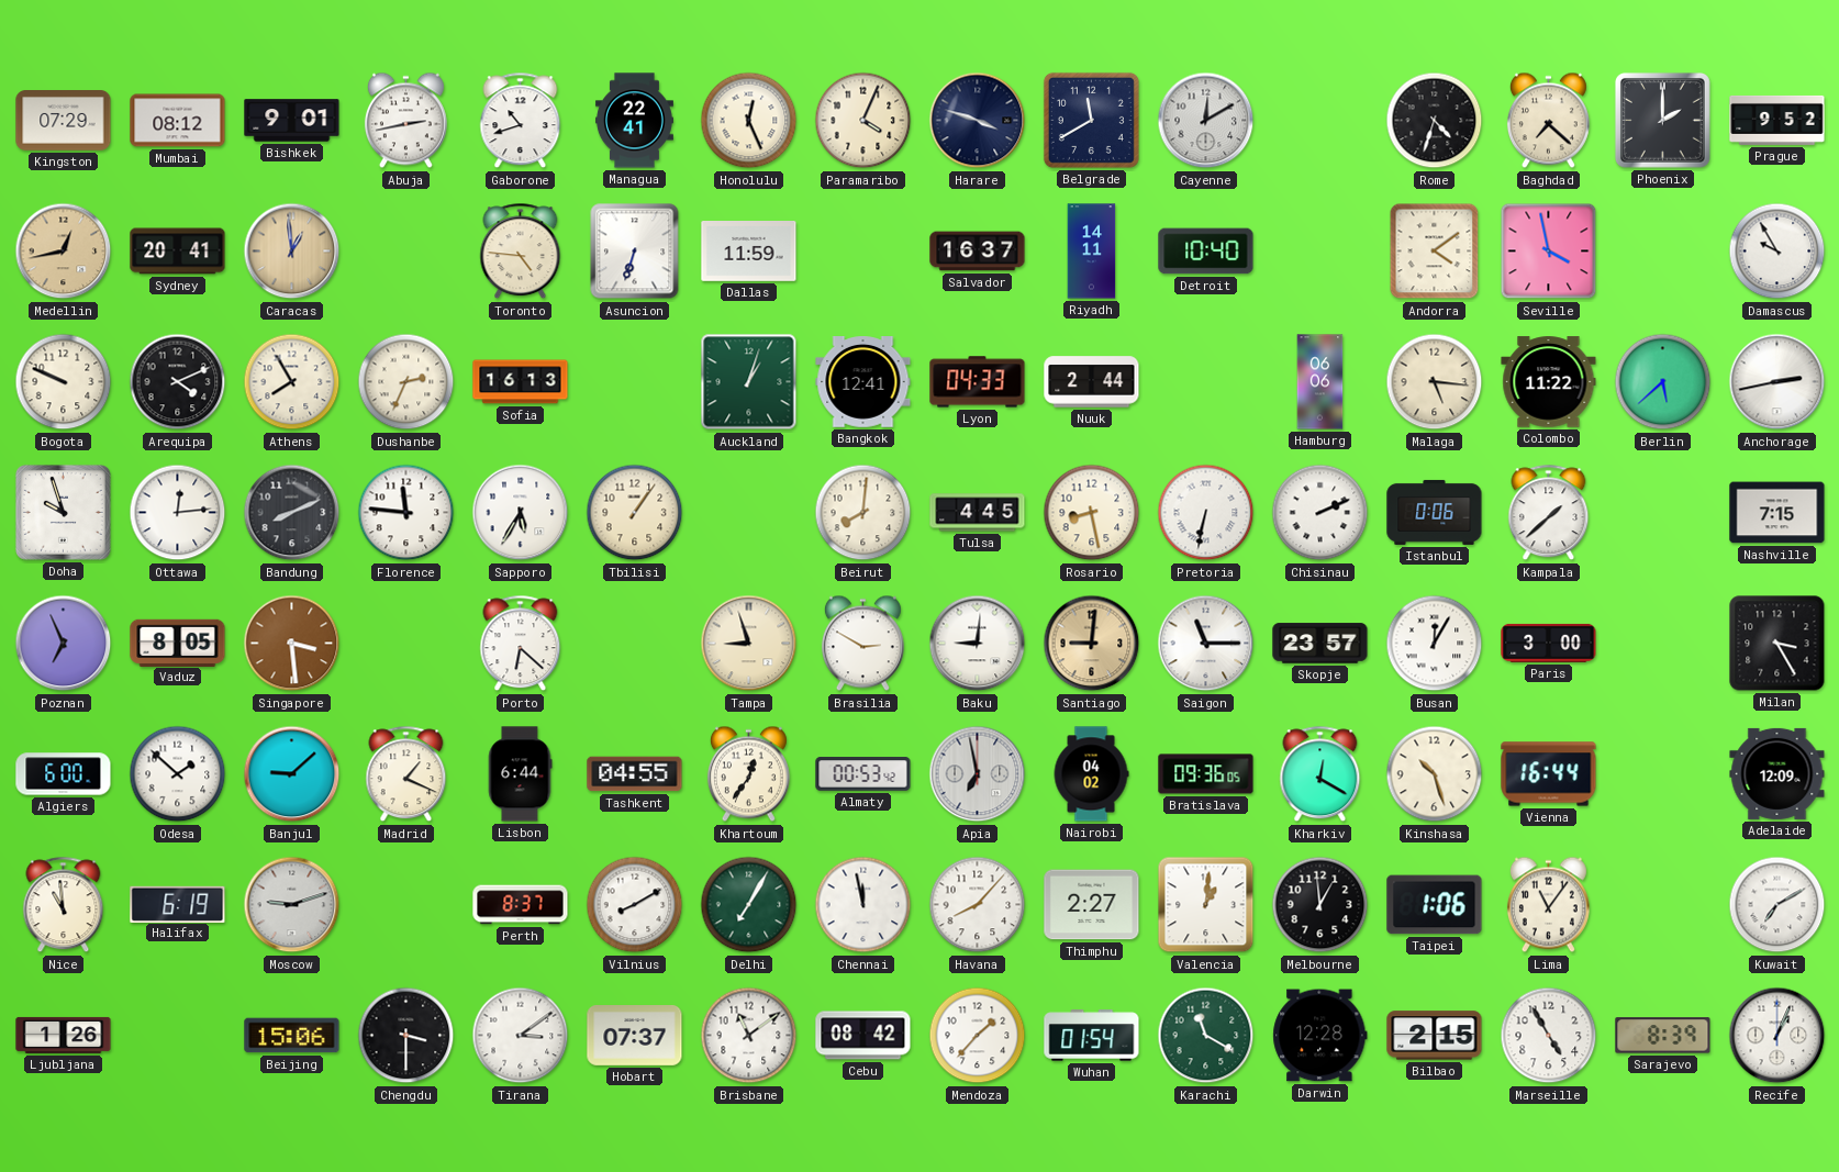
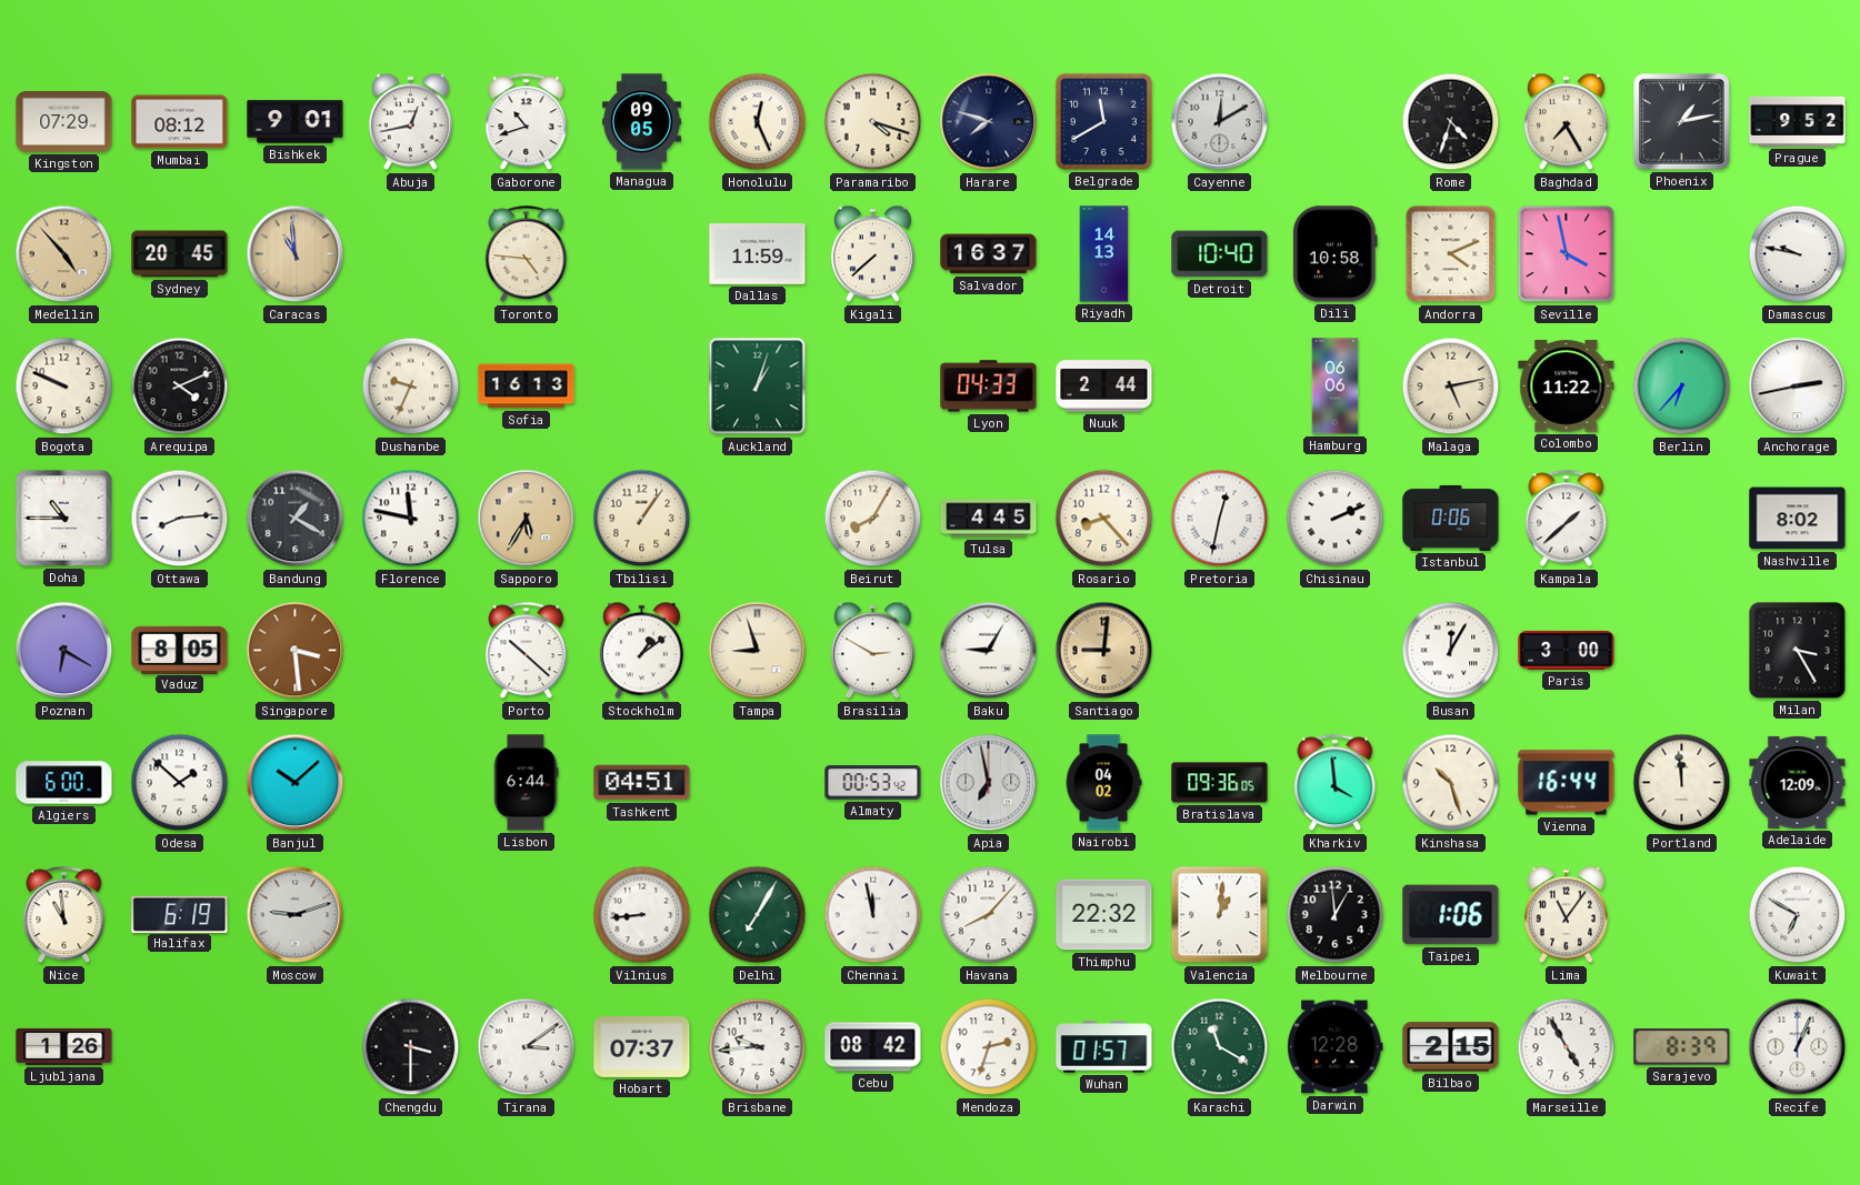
Abuja: 2:43 -> 12:43 (410, 122)
Managua: 22:41 -> 09:05 (641, 122)
Paramaribo: 4:04 -> 4:18 (873, 122)
Harare: 3:48 -> 7:48 (989, 122)
Baghdad: 7:22 -> 7:25 (1566, 122)
Phoenix: 2:00 -> 1:13 (1681, 121)
Medellin: 12:43 -> 4:53 (64, 254)
Sydney: 20:41 -> 20:45 (180, 254)
Caracas: 12:59 -> 10:59 (296, 254)
Asuncion: 6:33 -> none (635, 252)
Kigali: none -> 7:38 (872, 254)
Riyadh: 14:11 -> 14:13 (1104, 254)
Dili: none -> 10:58 (1336, 254)
Andorra: 4:09 -> 4:11 (1451, 254)
Damascus: 9:55 -> 9:47 (1798, 254)
Athens: 7:55 -> none (292, 382)
Dushanbe: 2:34 -> 9:34 (411, 386)
Bangkok: 12:41 -> none (863, 382)
Malaga: 5:16 -> 5:13 (1451, 386)
Berlin: 5:38 -> 6:37 (1682, 386)
Doha: 9:57 -> 10:45 (63, 518)
Ottawa: 12:14 -> 8:14 (180, 519)
Bandung: 8:11 -> 1:20 (296, 519)
Florence: 11:46 -> 11:47 (411, 519)
Sapporo dial: white -> champagne (527, 519)
Beirut: 8:01 -> 8:05 (873, 519)
Rosario: 8:28 -> 8:23 (1104, 519)
Pretoria: 6:32 -> 12:32 (1220, 519)
Nashville: 7:15 -> 8:02 (1798, 519)
Poznan: 6:56 -> 6:20 (64, 651)
Porto: 6:22 -> 10:22 (527, 651)
Stockholm: none -> 1:09 (641, 651)
Baku: 9:01 -> 9:05 (989, 651)
Saigon: 11:15 -> none (1206, 644)
Skopje: 23:57 -> none (1320, 644)
Banjul: 9:08 -> 10:08 (296, 783)
Madrid: 1:19 -> none (406, 774)
Tashkent: 04:55 -> 04:51 (642, 783)
Khartoum: 12:36 -> none (748, 774)
Kharkiv: 12:20 -> 3:59 (1336, 783)
Portland: none -> 11:59 (1682, 783)
Perth: 8:37 -> none (521, 905)
Vilnius: 8:10 -> 8:44 (642, 915)
Thimphu: 2:27 -> 22:32 (1104, 915)
Kuwait: 7:10 -> 6:50 (1798, 915)
Beijing: 15:06 -> none (292, 1036)
Brisbane: 11:09 -> 9:44 (758, 1047)
Mendoza: 1:37 -> 2:33 (989, 1047)
Wuhan: 01:54 -> 01:57 (1104, 1047)
